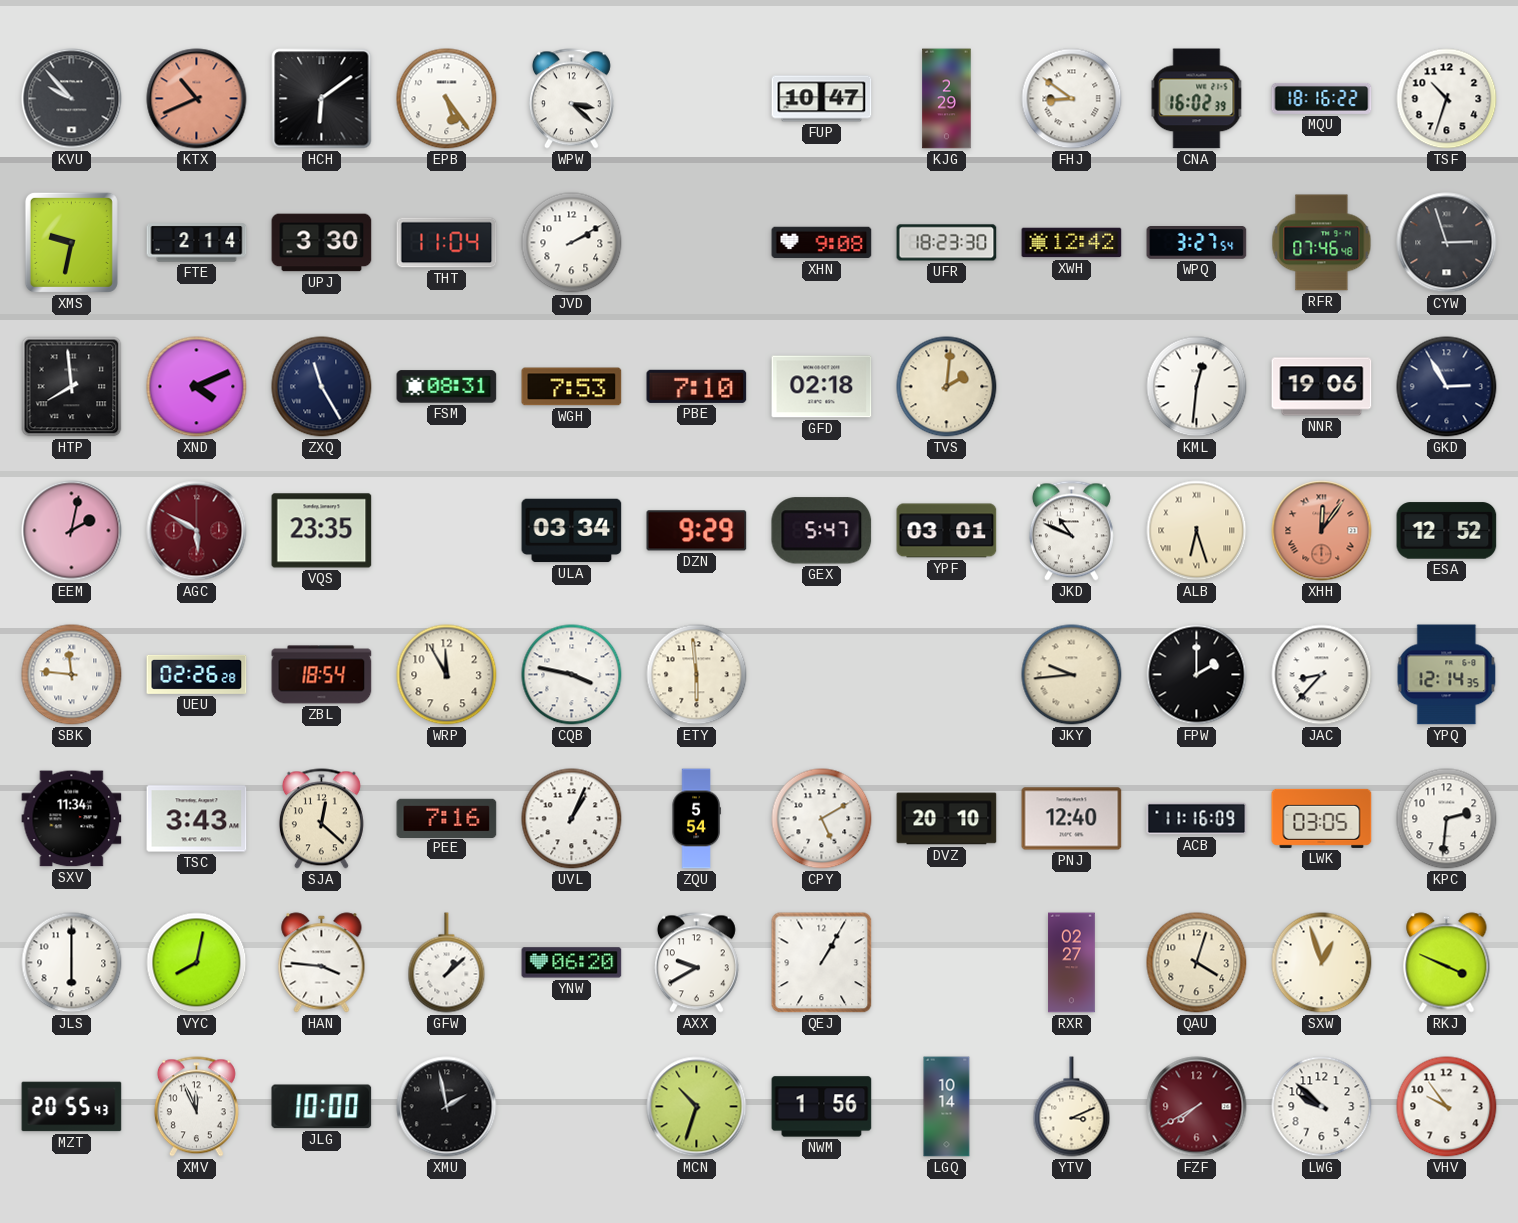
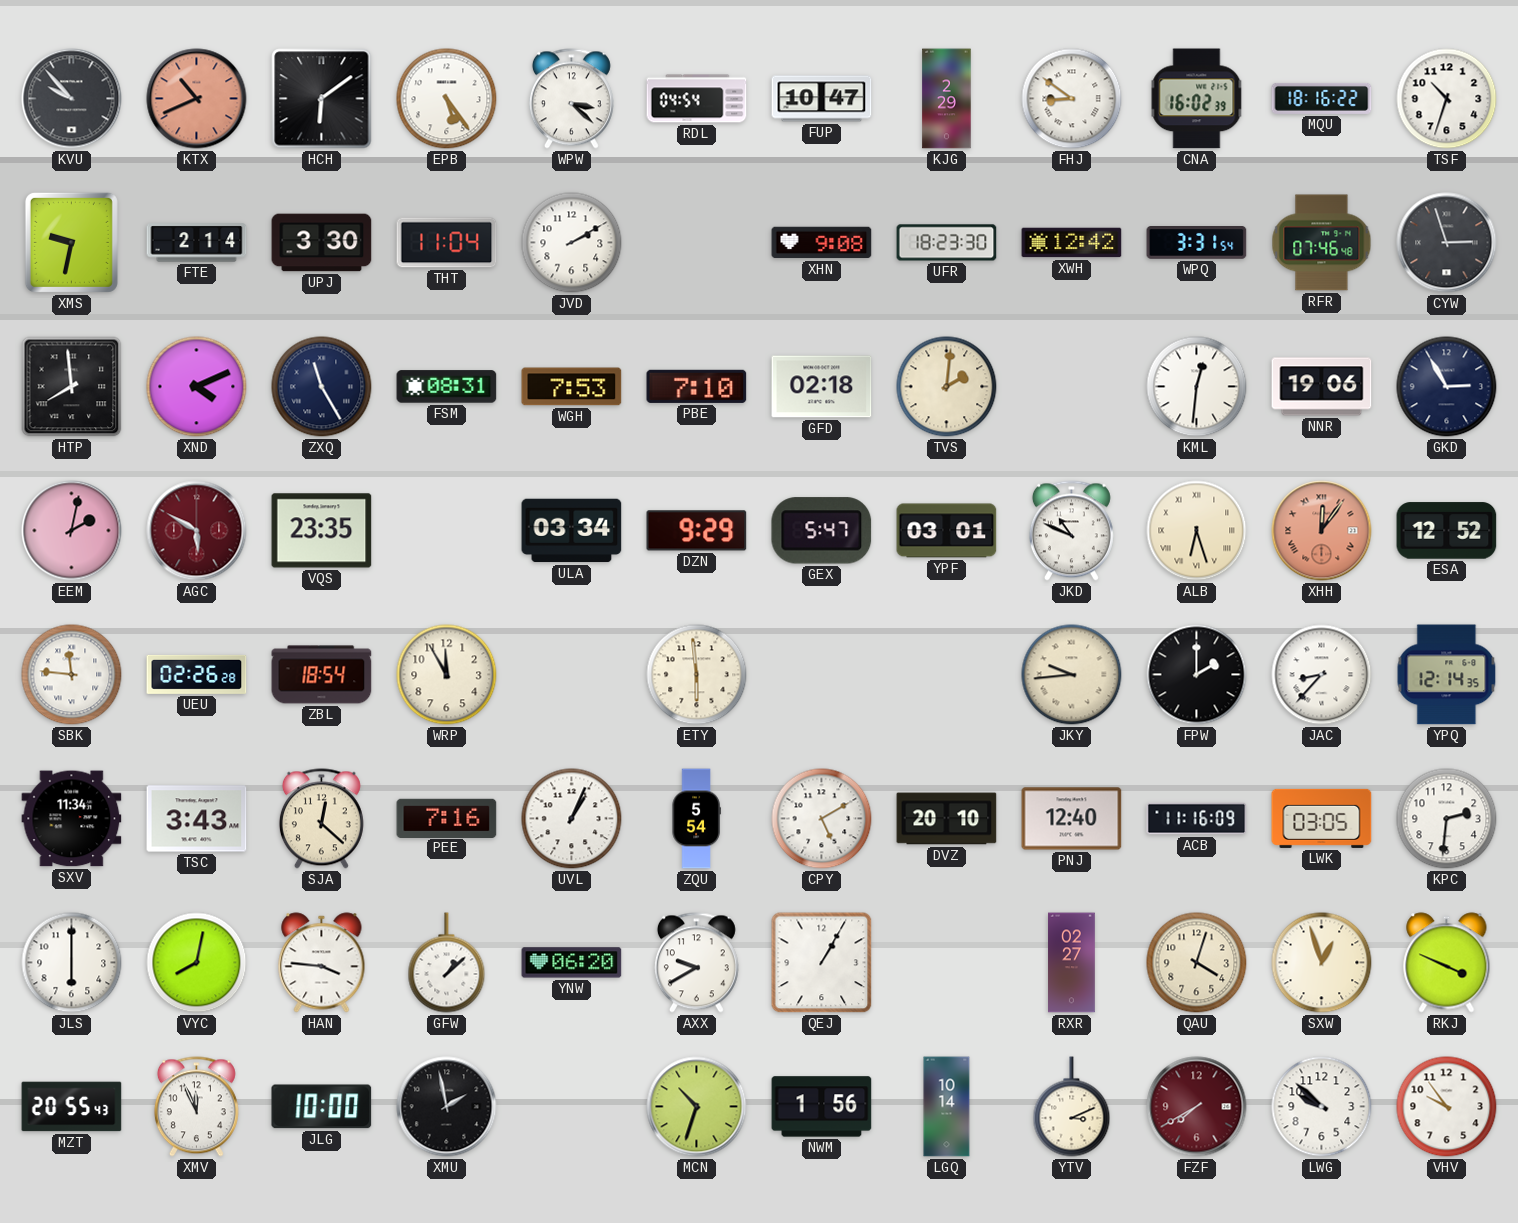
RDL: none -> 04:54 (697, 99)
WPQ: 3:27 -> 3:31 (1197, 243)
CQB: 3:47 -> none (572, 675)
